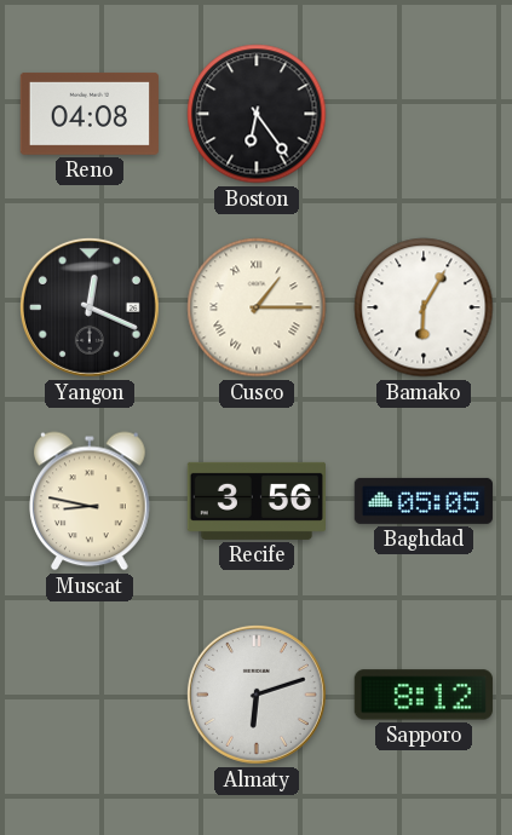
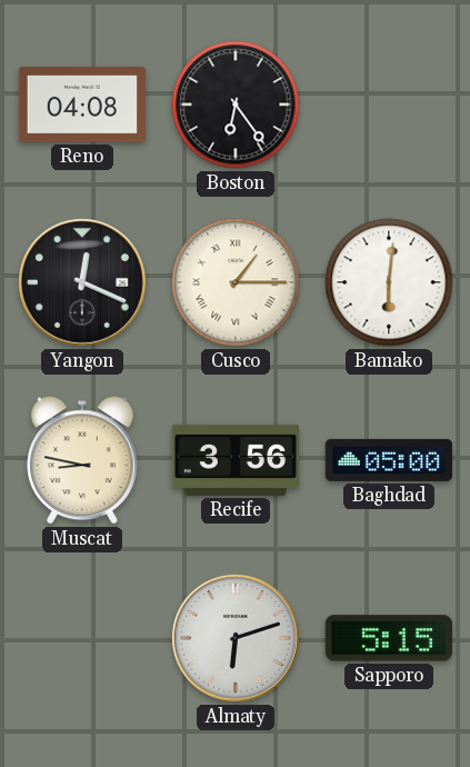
Bamako: 6:05 -> 6:01 (389, 282)
Baghdad: 05:05 -> 05:00 (389, 460)
Sapporo: 8:12 -> 5:15 (389, 638)
